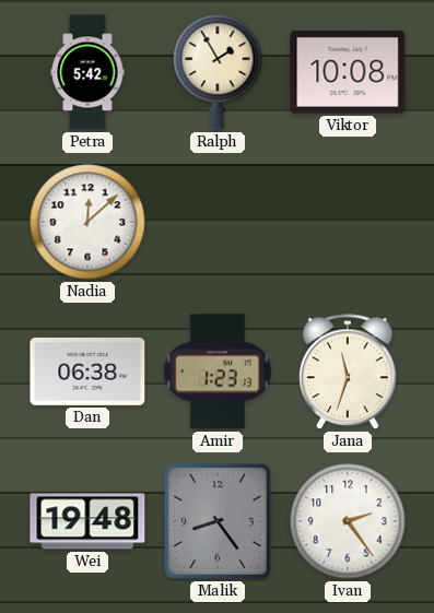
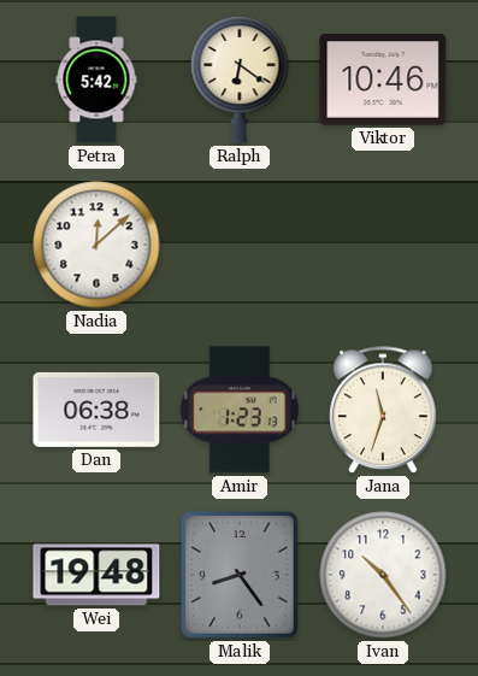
Ralph: 1:55 -> 6:21 (240, 80)
Viktor: 10:08 -> 10:46 (383, 80)
Ivan: 2:24 -> 10:24 (383, 575)
